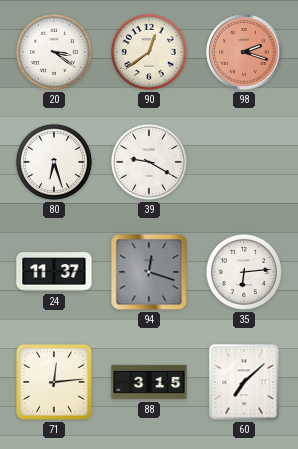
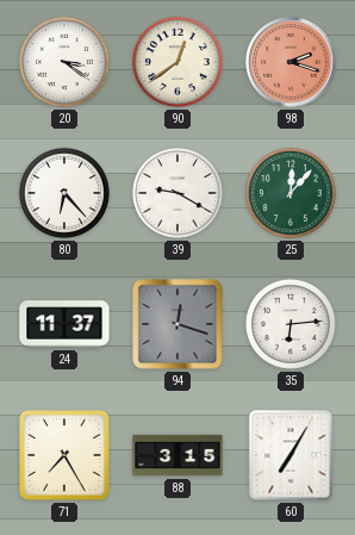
80: 6:27 -> 6:23 (64, 193)
25: none -> 12:07 (291, 193)
71: 12:14 -> 7:25 (64, 455)
60: 7:08 -> 7:05 (291, 455)
